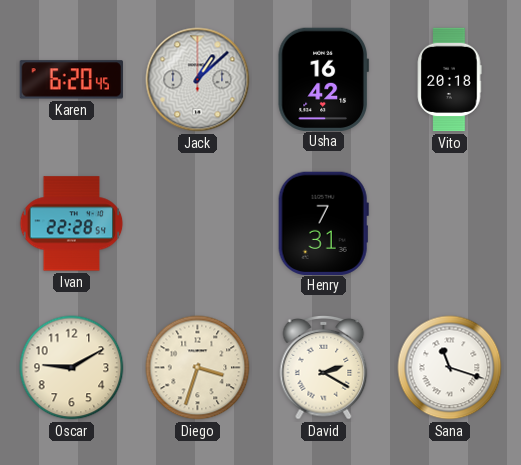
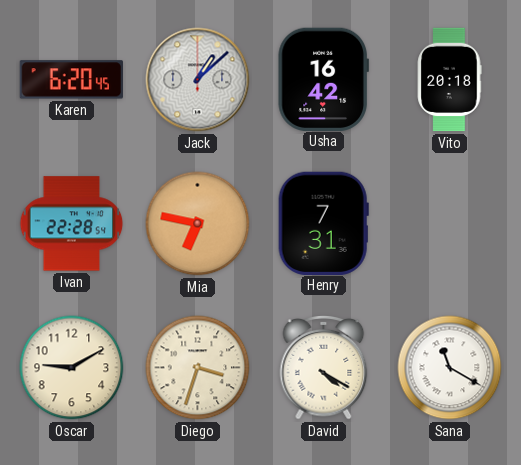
Mia: none -> 6:47 (198, 224)
David: 2:20 -> 4:20 (324, 368)
Sana: 11:18 -> 11:20 (450, 368)
